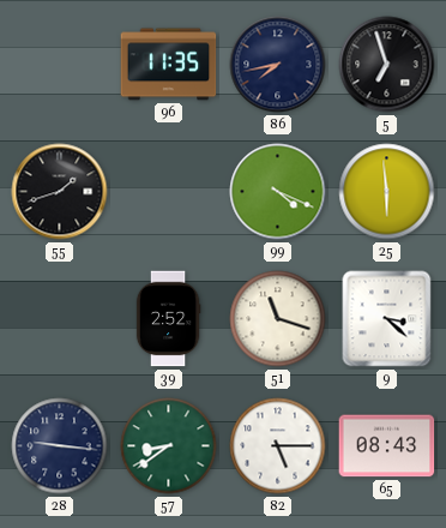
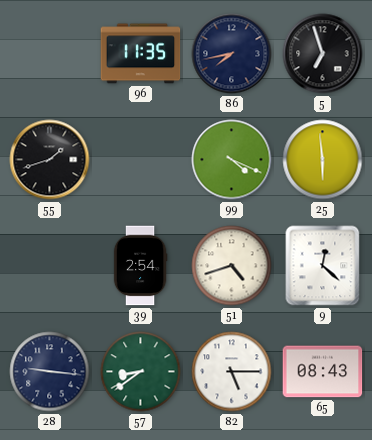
39: 2:52 -> 2:54 (140, 266)
51: 11:18 -> 4:42 (232, 266)
9: 3:22 -> 12:22 (323, 266)
